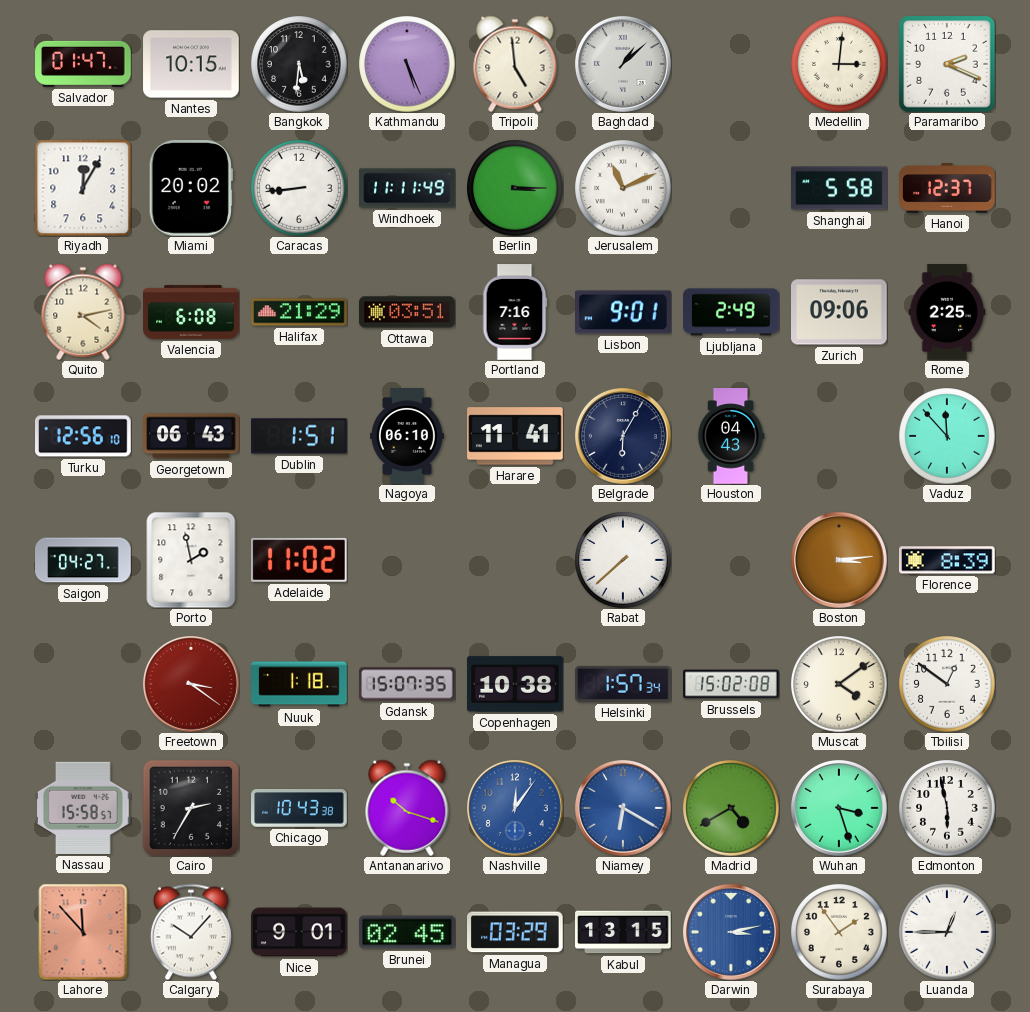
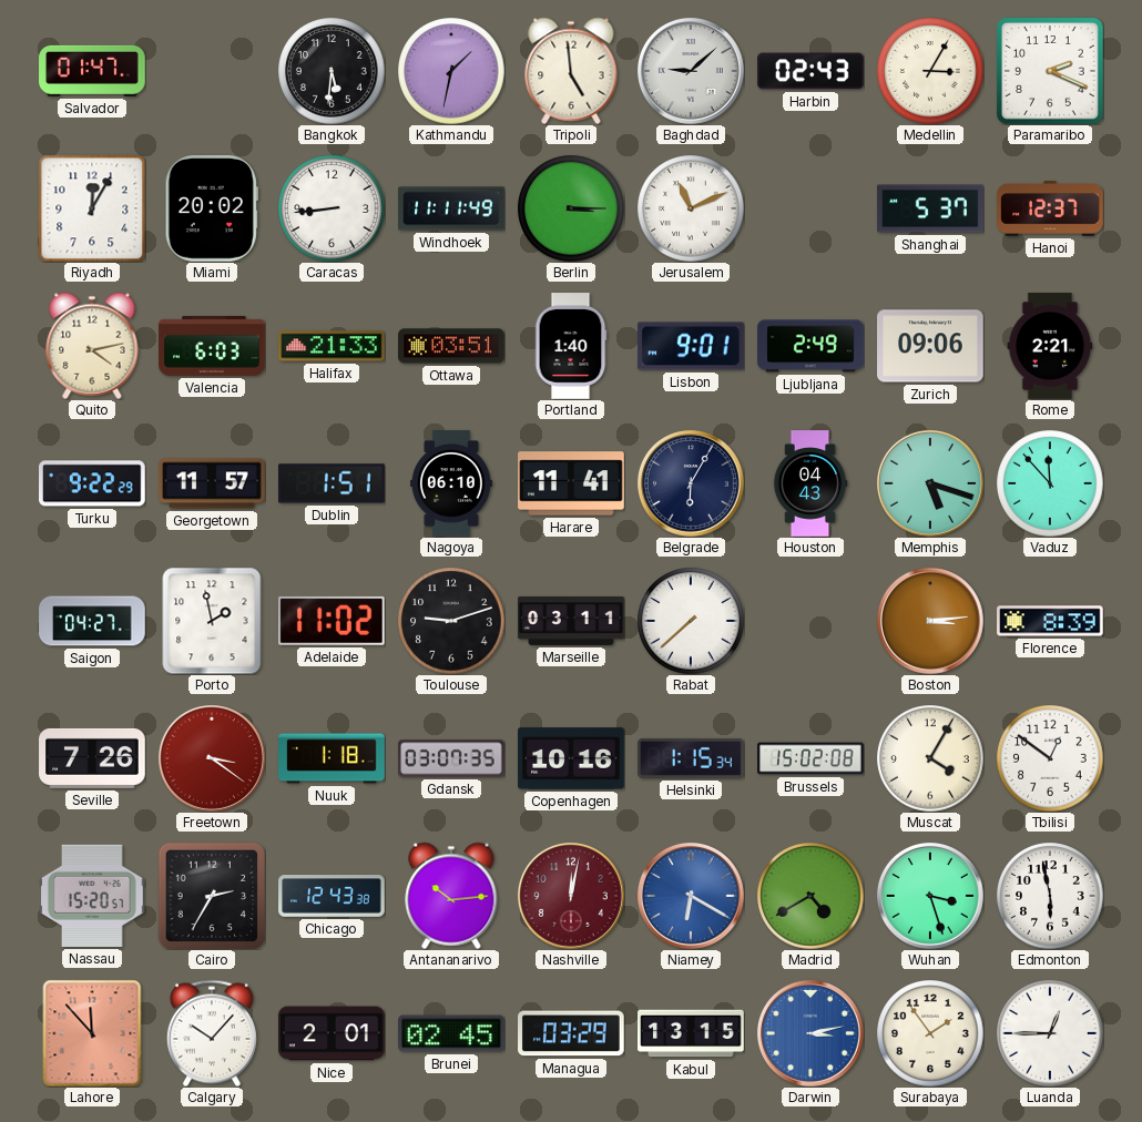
Nantes: 10:15 -> none (191, 64)
Kathmandu: 5:26 -> 1:32 (451, 71)
Baghdad: 1:08 -> 9:08 (691, 71)
Harbin: none -> 02:43 (810, 71)
Medellin: 3:01 -> 3:05 (930, 71)
Shanghai: 5:58 -> 5:37 (930, 208)
Valencia: 6:08 -> 6:03 (212, 346)
Halifax: 21:29 -> 21:33 (332, 346)
Portland: 7:16 -> 1:40 (571, 346)
Rome: 2:25 -> 2:21 (1050, 346)
Turku: 12:56 -> 9:22 (93, 483)
Georgetown: 06:43 -> 11:57 (212, 483)
Memphis: none -> 5:18 (930, 483)
Toulouse: none -> 9:12 (451, 621)
Marseille: none -> 03:11 (571, 621)
Seville: none -> 7:26 (92, 758)
Gdansk: 15:07 -> 03:07 (451, 758)
Copenhagen: 10:38 -> 10:16 (571, 758)
Helsinki: 1:57 -> 1:15 (691, 758)
Muscat: 4:09 -> 4:05 (930, 758)
Nassau: 15:58 -> 15:20 (93, 896)
Chicago: 10:43 -> 12:43 (332, 897)
Antananarivo: 10:18 -> 10:14 (451, 896)
Nashville: 12:06 -> 12:02 (571, 896)
Nashville dial: blue -> burgundy (571, 896)
Nice: 9:01 -> 2:01 (332, 1033)
